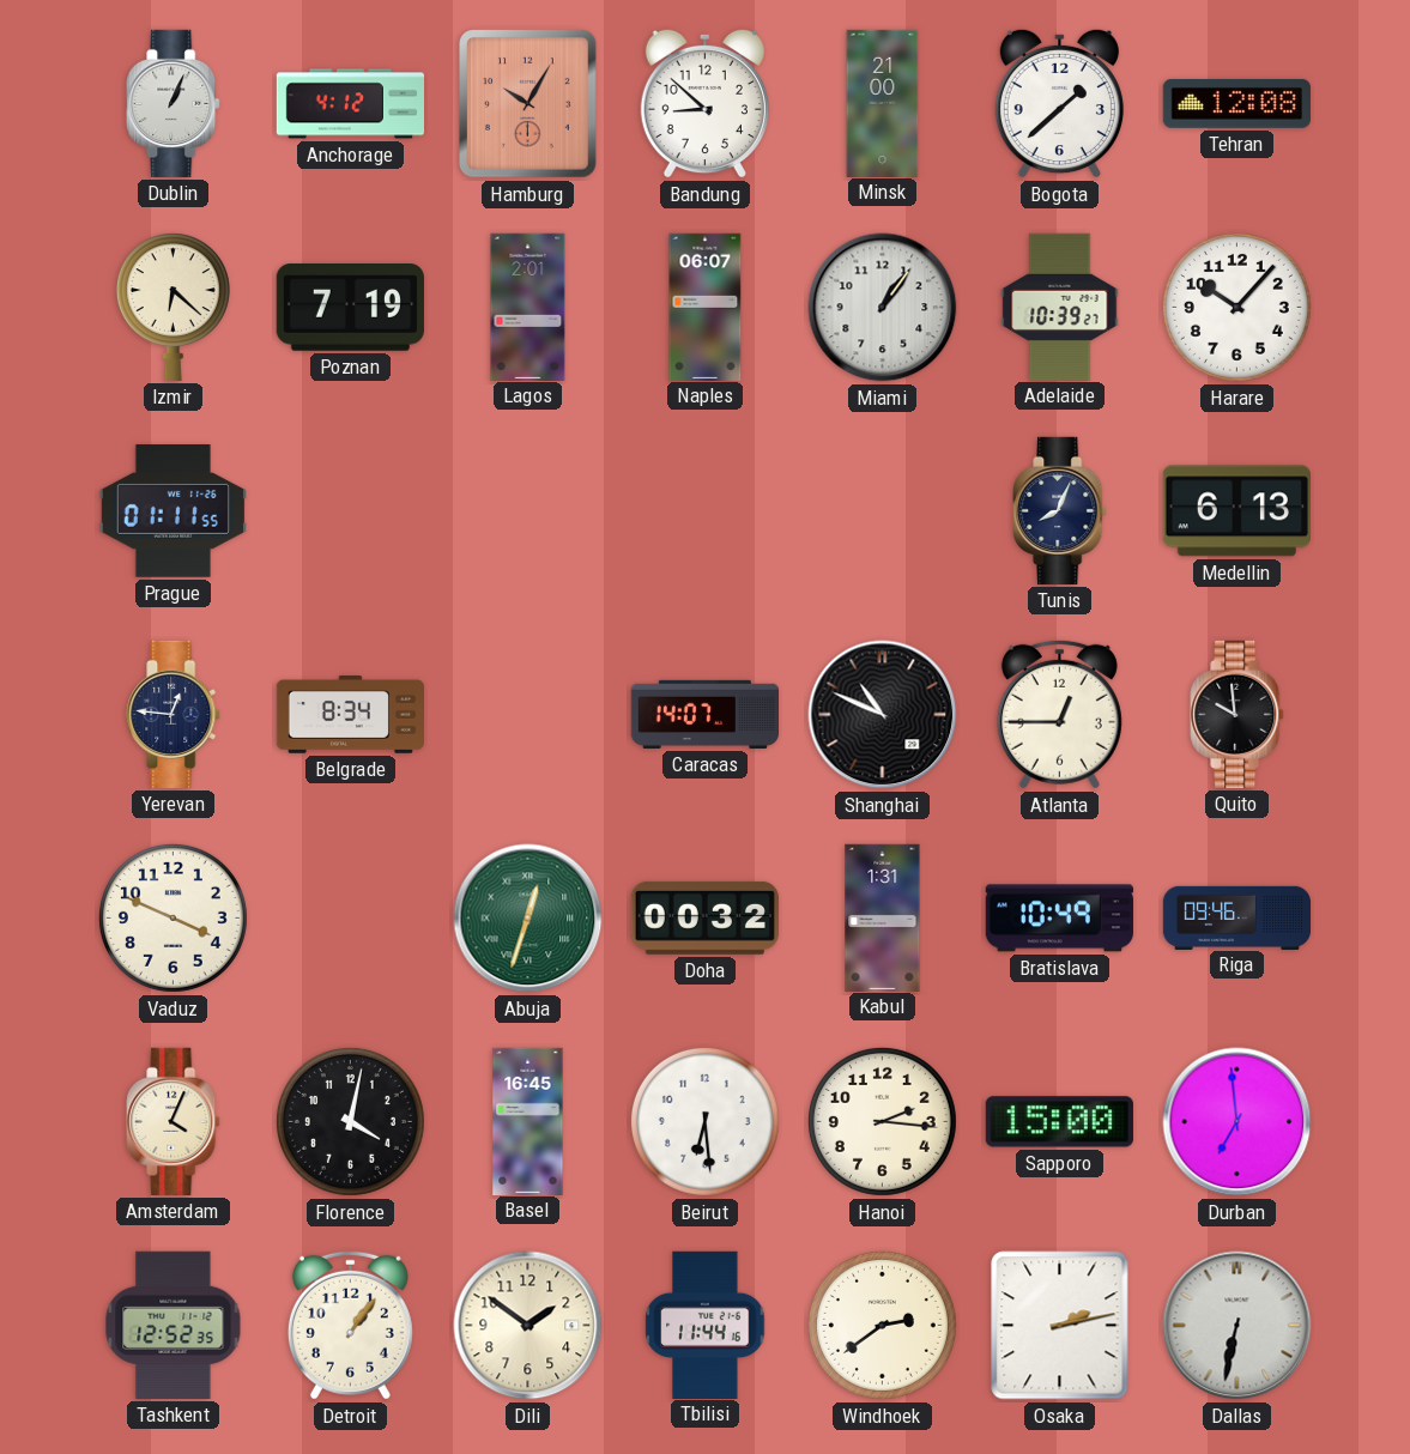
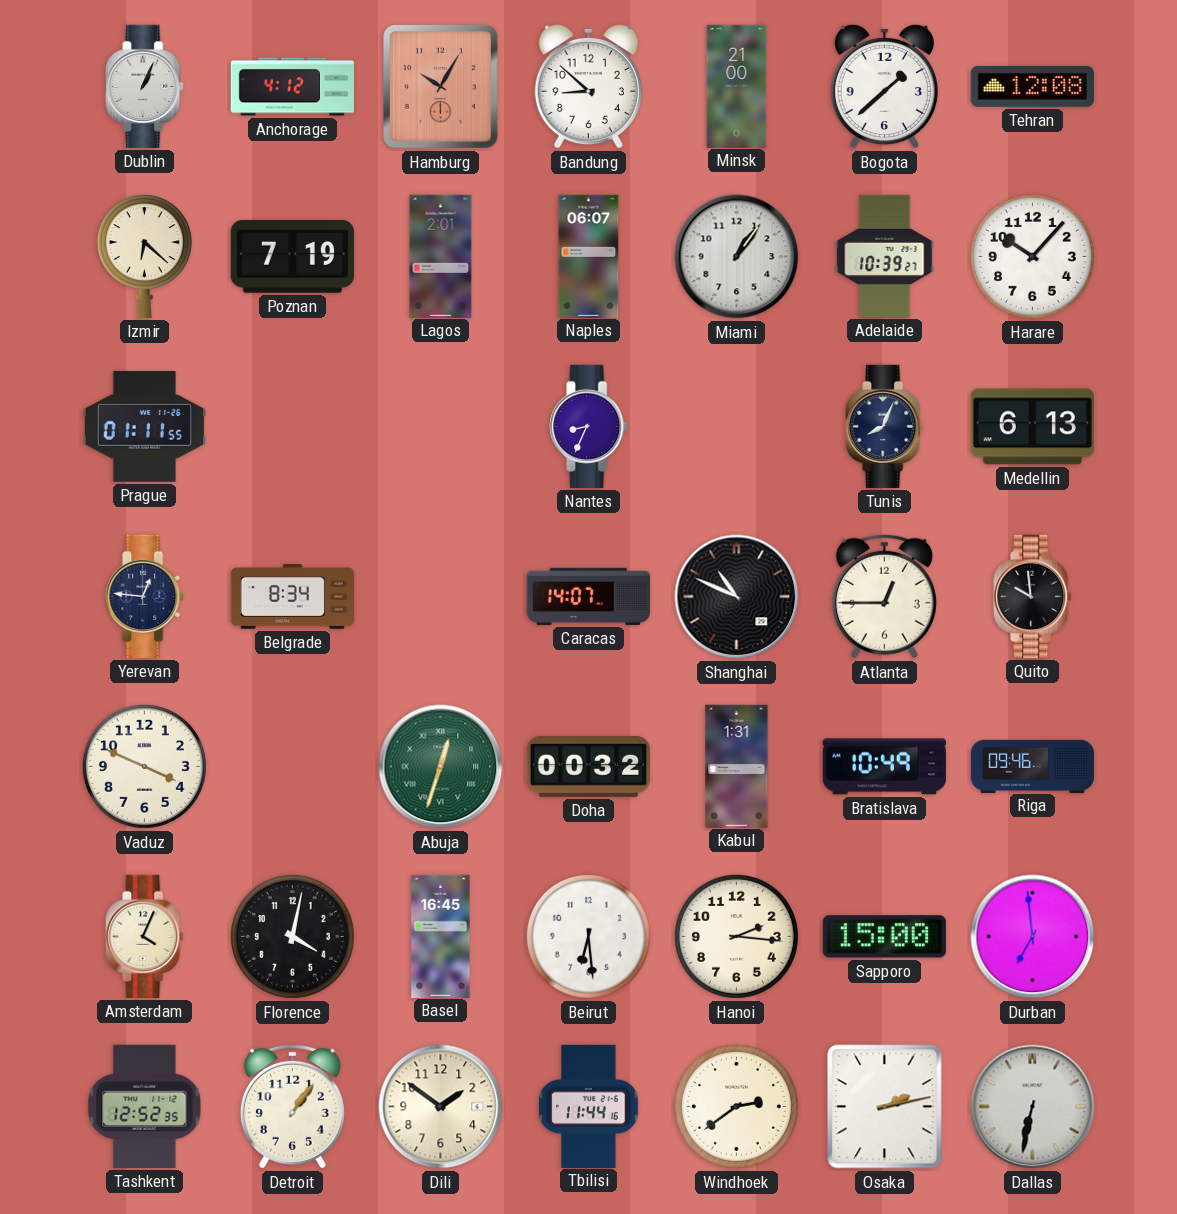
Nantes: none -> 8:34 (589, 426)
